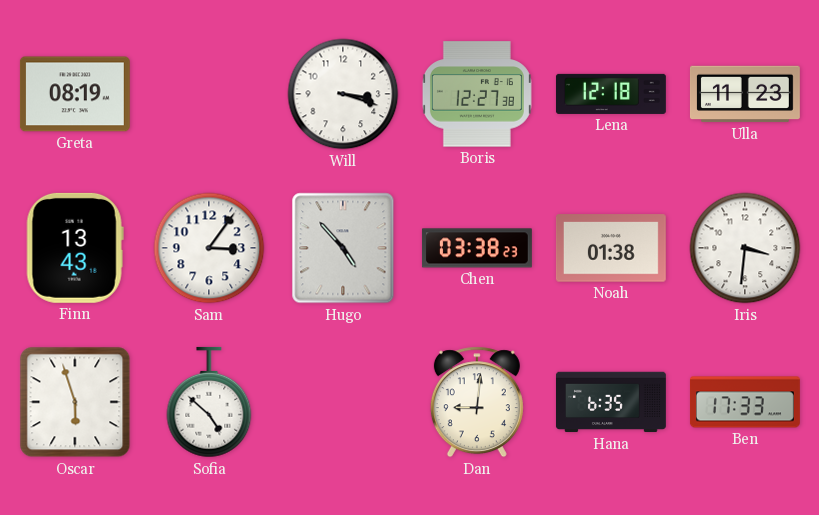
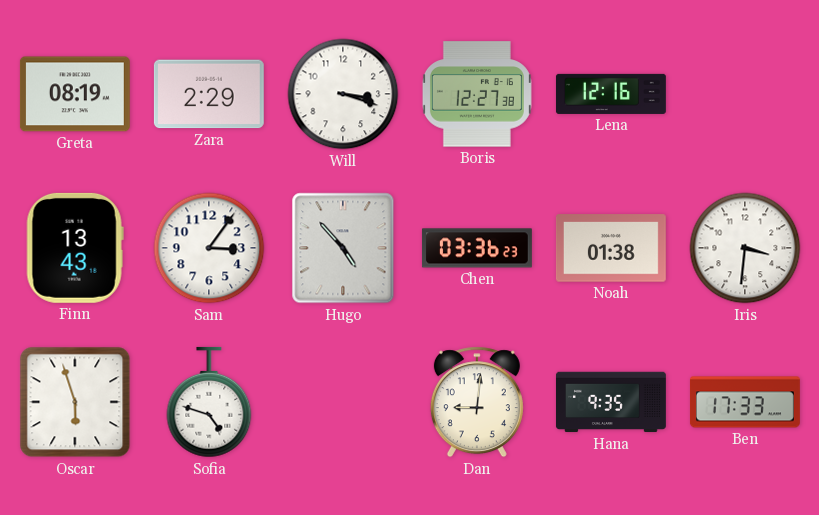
Zara: none -> 2:29 (209, 94)
Lena: 12:18 -> 12:16 (611, 94)
Ulla: 11:23 -> none (745, 94)
Chen: 03:38 -> 03:36 (477, 248)
Sofia: 4:52 -> 4:48 (209, 402)
Hana: 6:35 -> 9:35 (611, 402)
